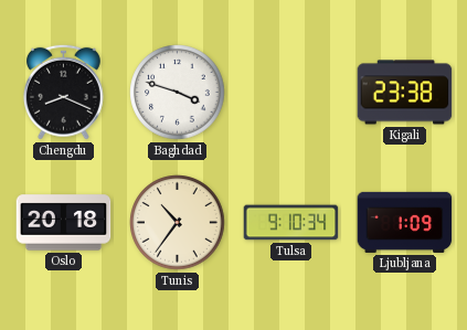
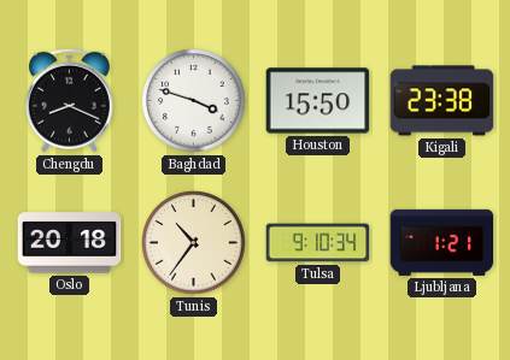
Houston: none -> 15:50 (318, 101)
Ljubljana: 1:09 -> 1:21 (442, 242)
